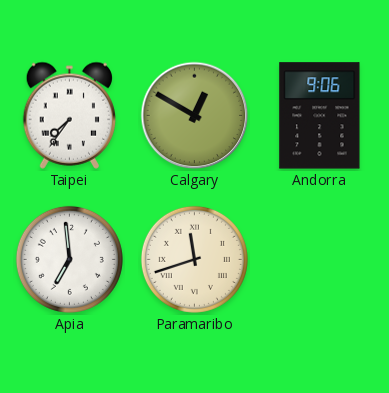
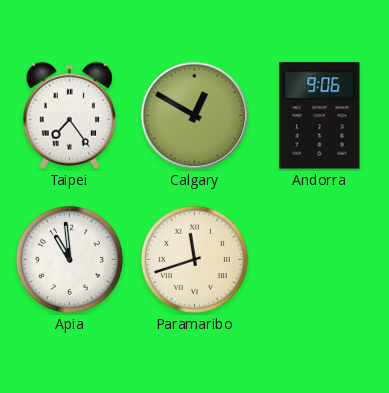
Taipei: 7:36 -> 7:24 (69, 115)
Apia: 6:59 -> 10:59 (69, 259)
